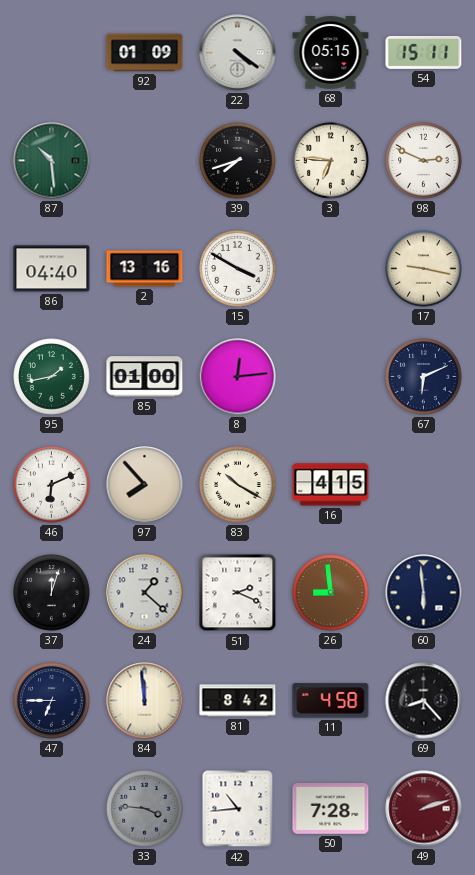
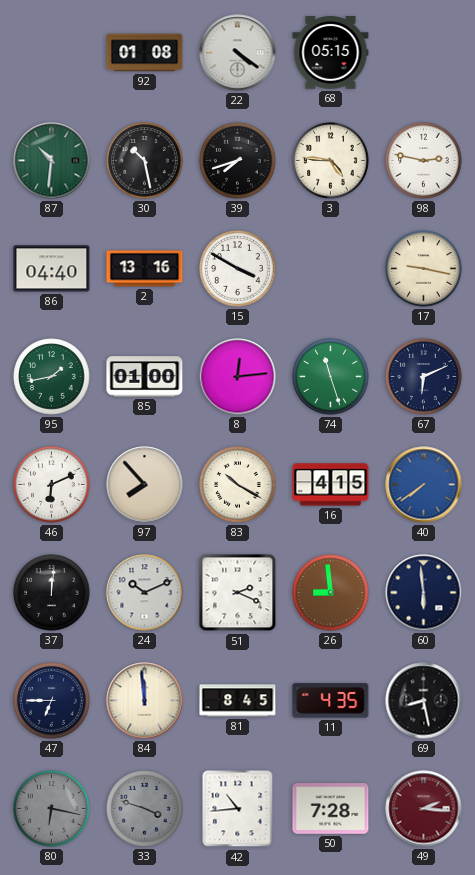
92: 01:09 -> 01:08 (145, 53)
54: 15:11 -> none (424, 52)
87: 10:29 -> 10:31 (52, 161)
30: none -> 10:28 (145, 161)
3: 6:46 -> 4:46 (331, 161)
98: 2:49 -> 2:47 (424, 161)
74: none -> 11:27 (331, 377)
40: none -> 7:39 (424, 485)
37: 12:03 -> 12:01 (52, 593)
24: 1:22 -> 10:11 (145, 593)
81: 8:42 -> 8:45 (238, 701)
11: 4:58 -> 4:35 (331, 701)
69: 8:23 -> 8:28 (424, 701)
80: none -> 6:17 (52, 809)
33: 3:46 -> 3:48 (145, 809)
49: 2:12 -> 2:16 (424, 809)
